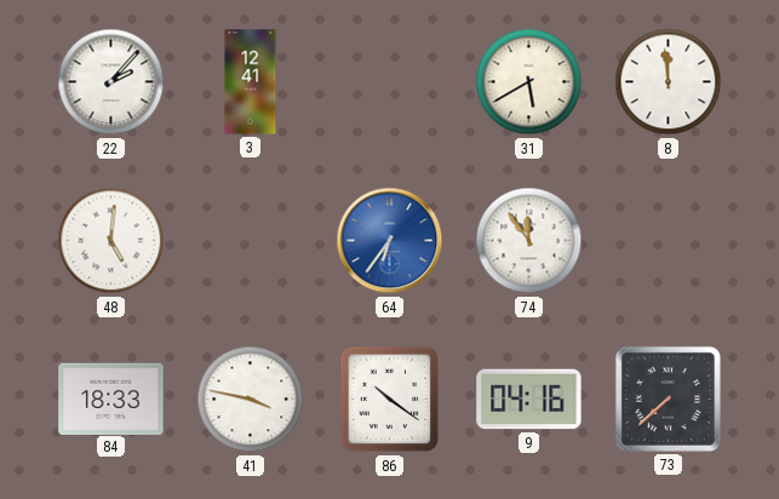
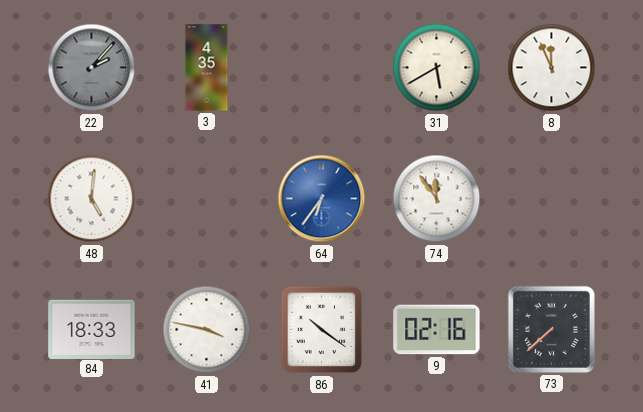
22 dial: white -> grey (92, 68)
3: 12:41 -> 4:35 (207, 68)
8: 11:59 -> 11:56 (552, 68)
9: 04:16 -> 02:16 (437, 330)
